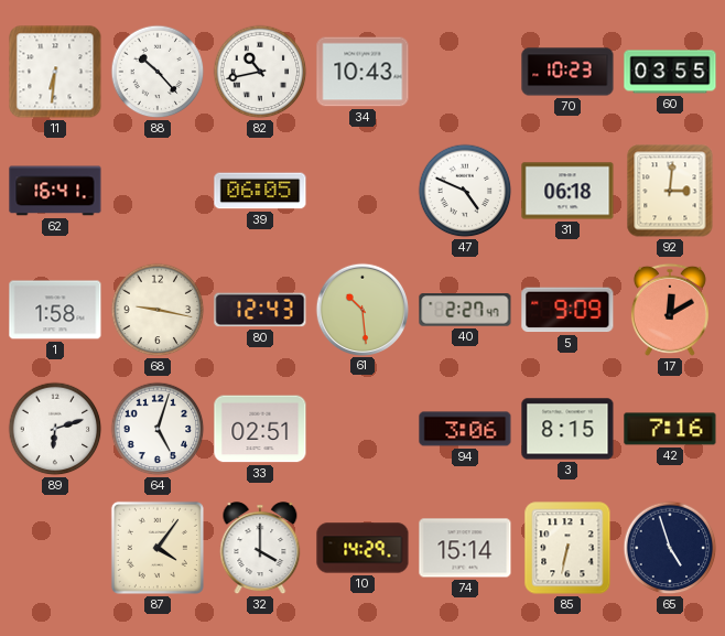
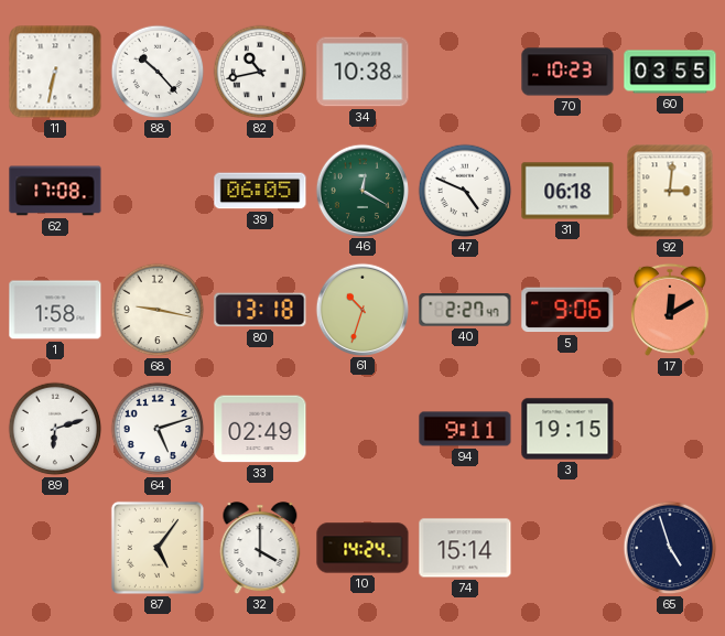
11: 6:31 -> 6:32 (55, 72)
34: 10:43 -> 10:38 (362, 72)
62: 16:41 -> 17:08 (55, 191)
46: none -> 12:20 (361, 190)
80: 12:43 -> 13:18 (260, 310)
61: 10:29 -> 10:33 (361, 309)
5: 9:09 -> 9:06 (567, 310)
64: 5:03 -> 5:12 (158, 429)
33: 02:51 -> 02:49 (260, 429)
94: 3:06 -> 9:11 (465, 429)
3: 8:15 -> 19:15 (567, 429)
42: 7:16 -> none (670, 429)
87: 4:06 -> 5:06 (158, 548)
10: 14:29 -> 14:24 (362, 548)
85: 6:32 -> none (567, 548)
